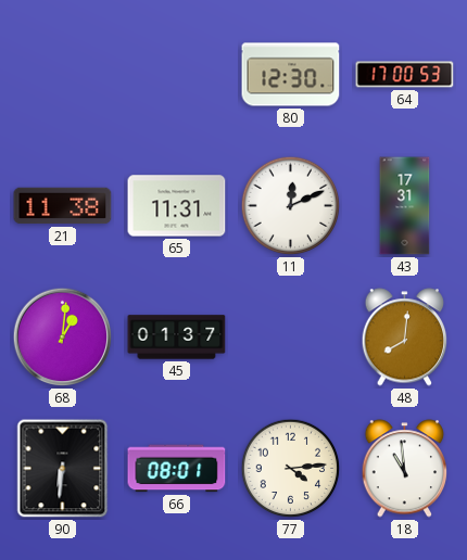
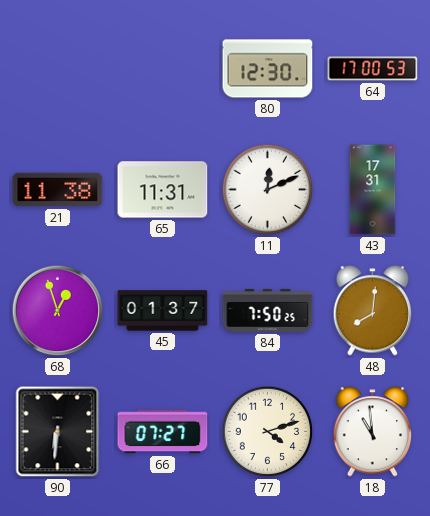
68: 1:01 -> 12:57 (58, 311)
84: none -> 7:50 (268, 310)
66: 08:01 -> 07:27 (163, 432)
77: 4:14 -> 4:12 (268, 432)
